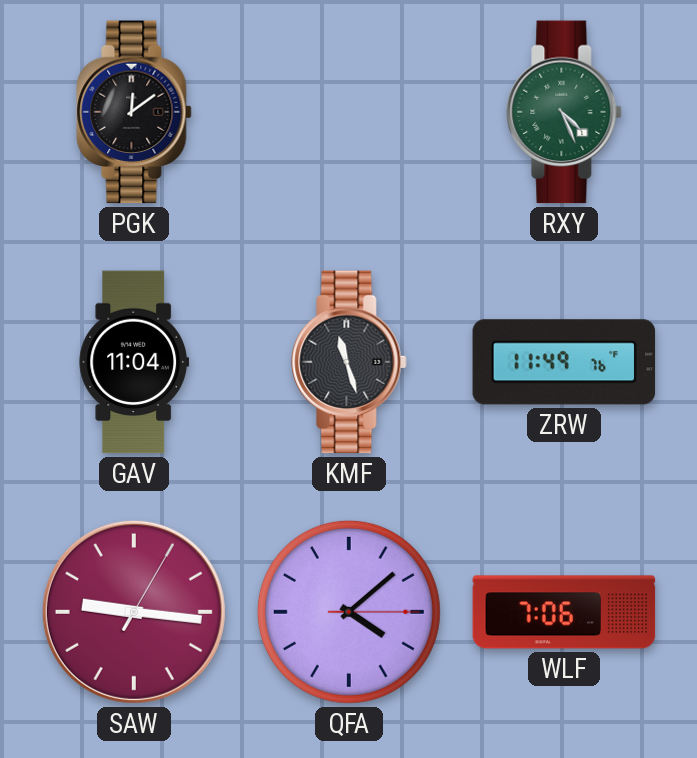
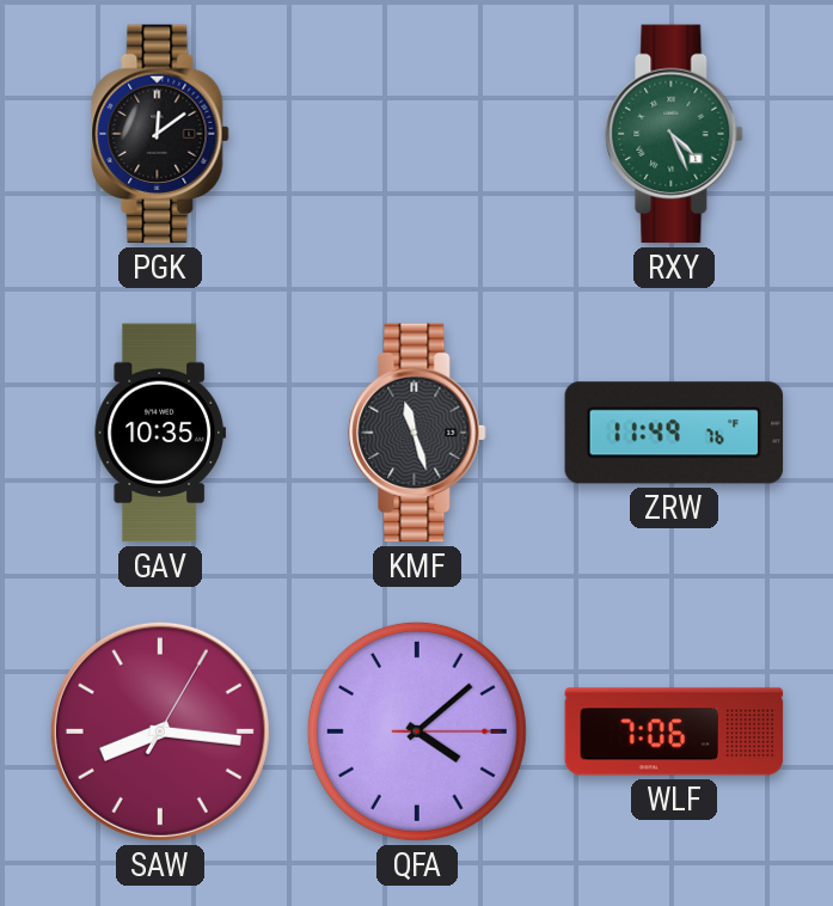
GAV: 11:04 -> 10:35 (160, 433)
SAW: 9:16 -> 8:16 (160, 731)
